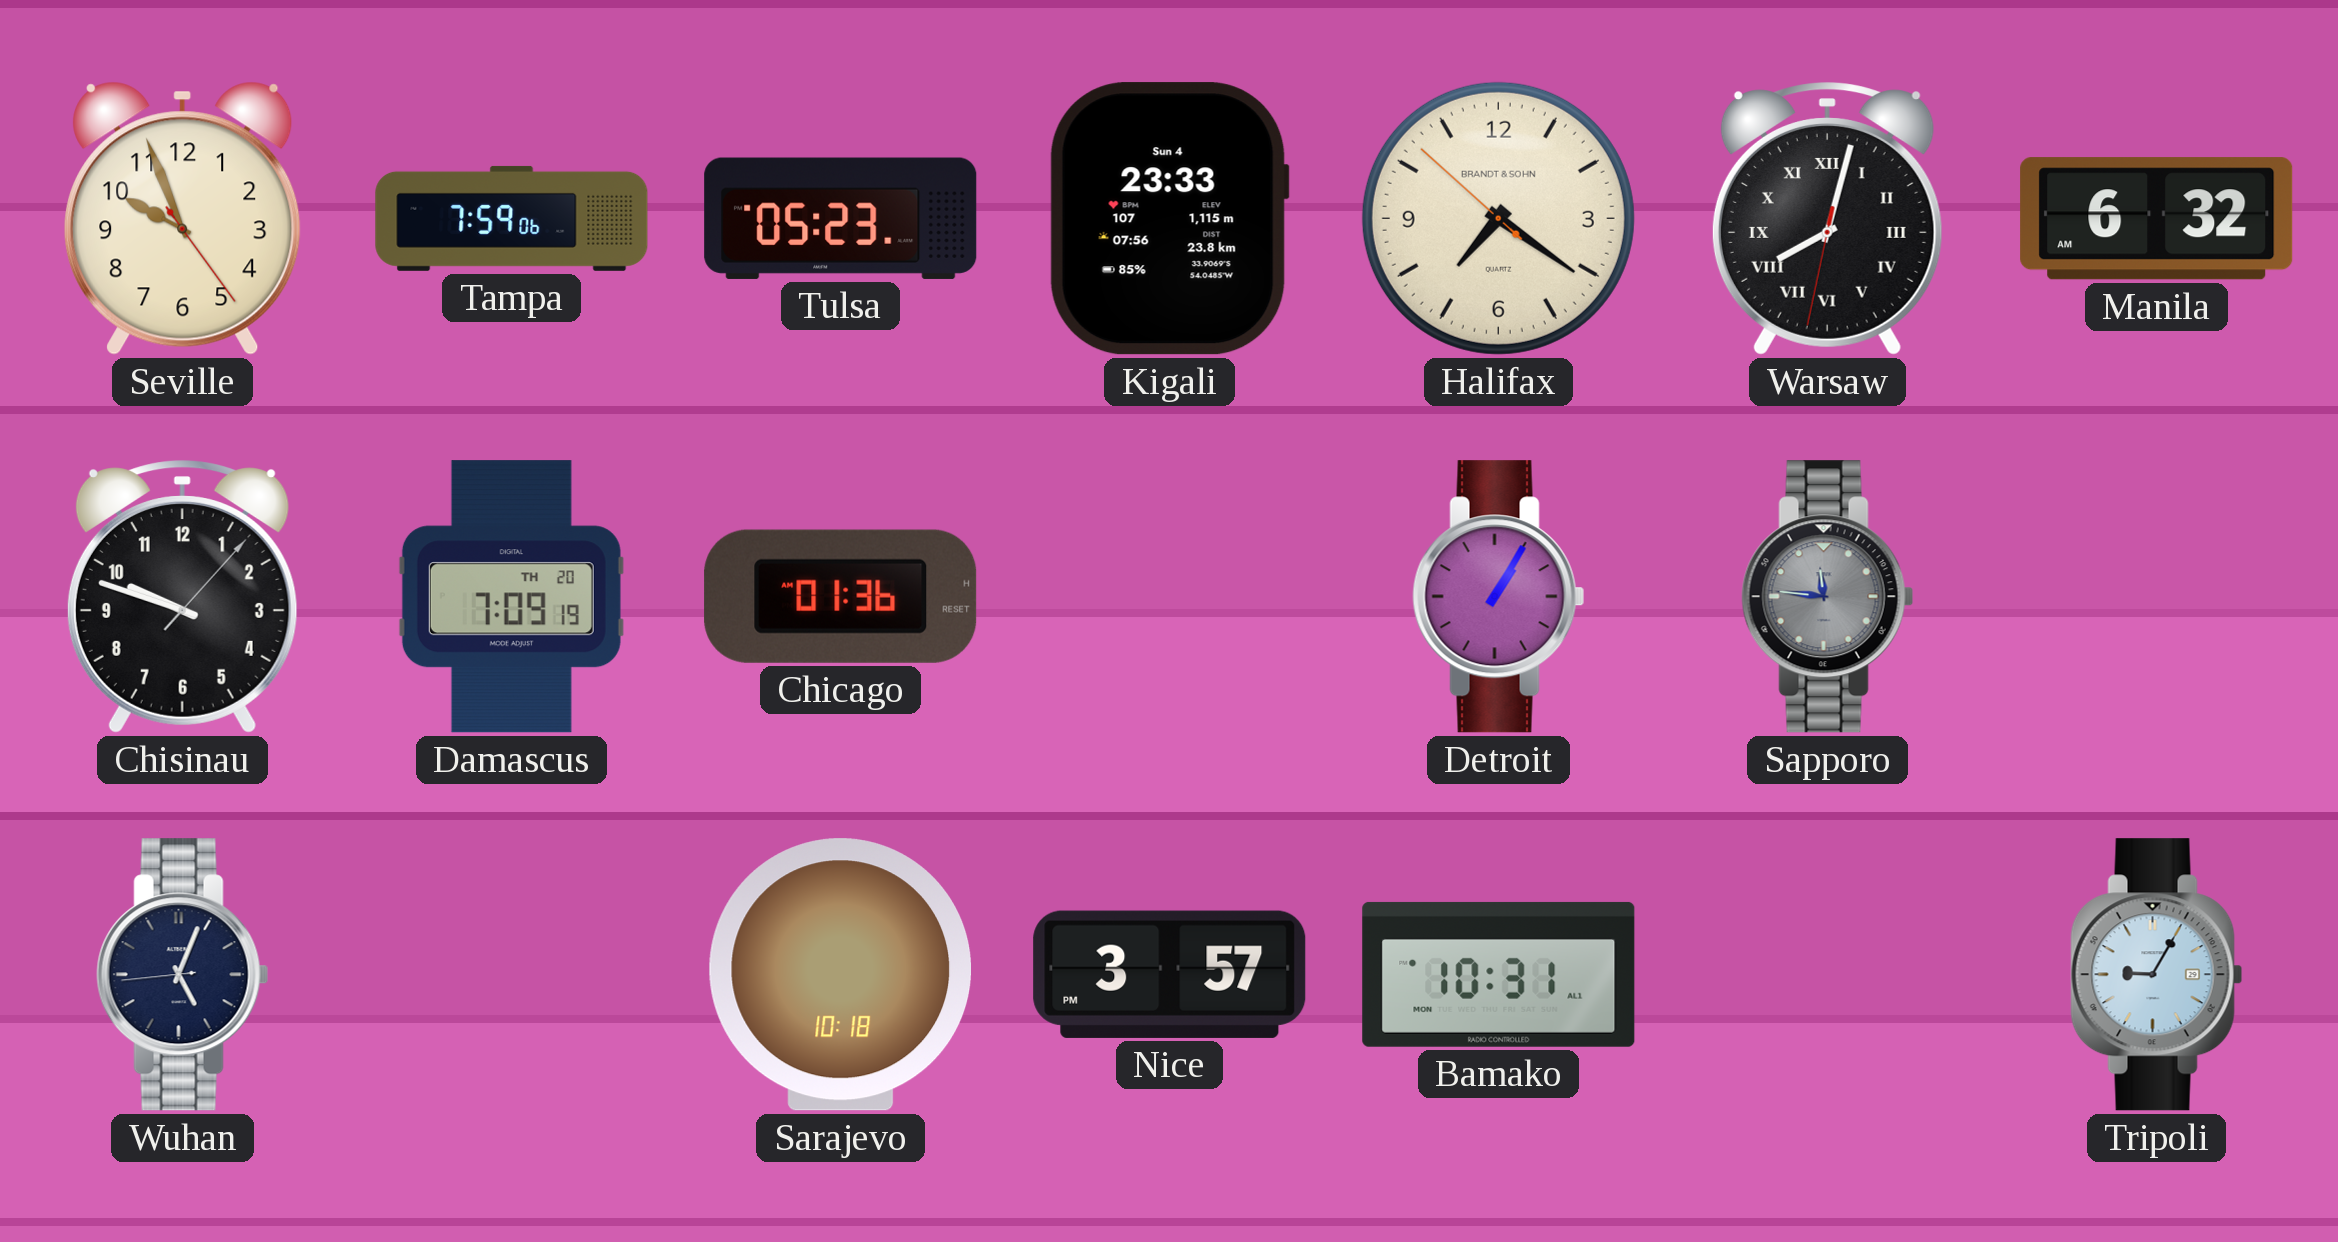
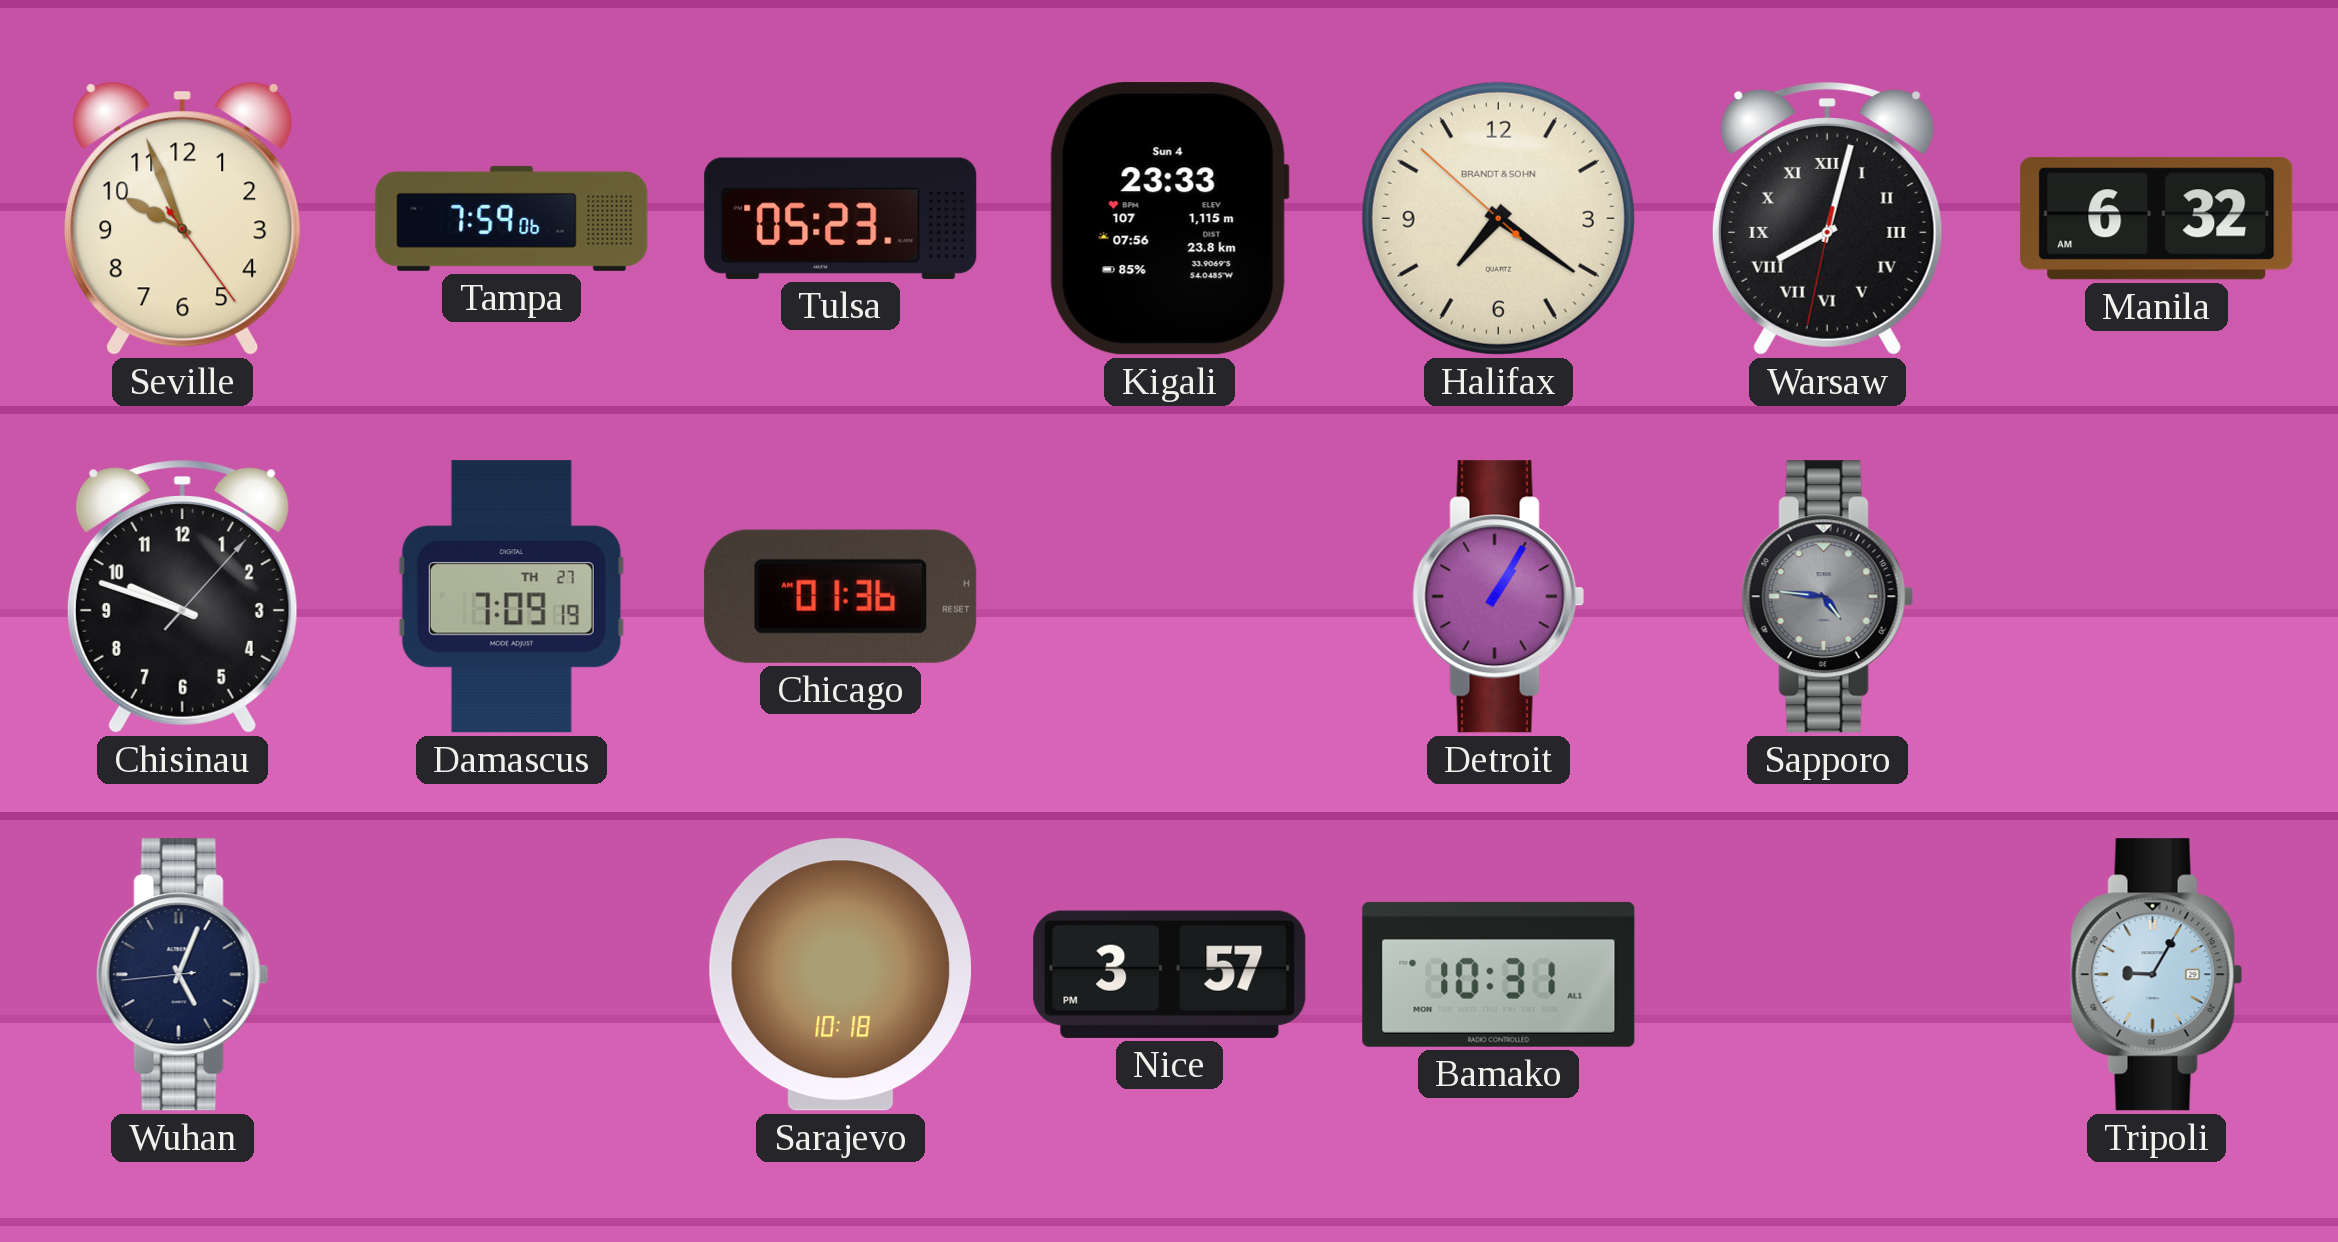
Damascus date: TH 20 -> TH 27 (511, 597)
Sapporo: 11:46 -> 4:46 (1828, 597)
